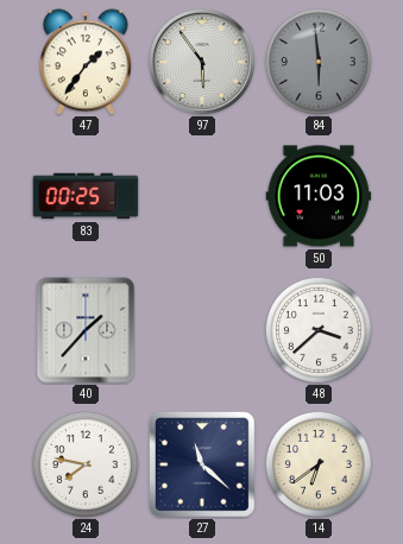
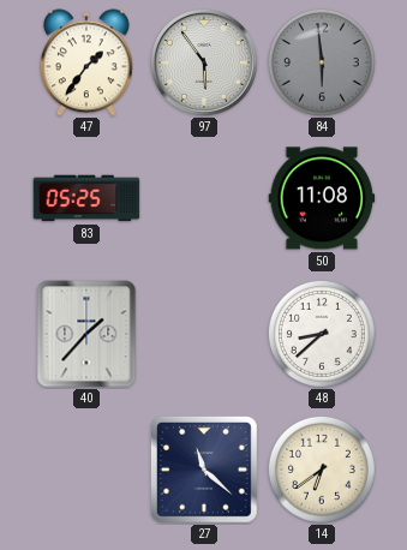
83: 00:25 -> 05:25 (86, 198)
50: 11:03 -> 11:08 (322, 198)
48: 3:38 -> 8:38 (322, 334)
24: 7:47 -> none (86, 464)
